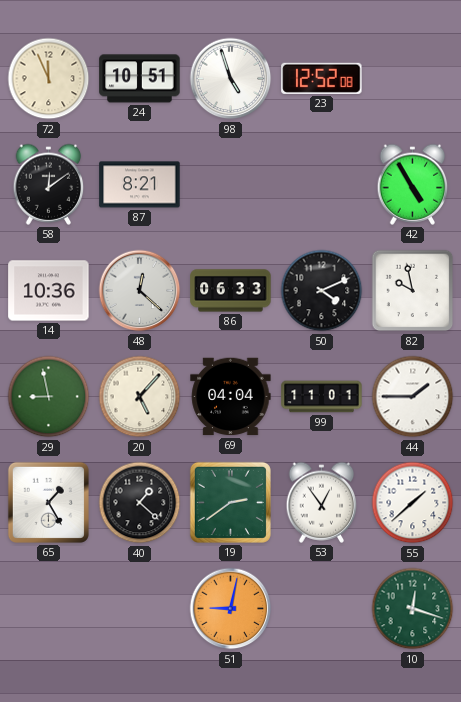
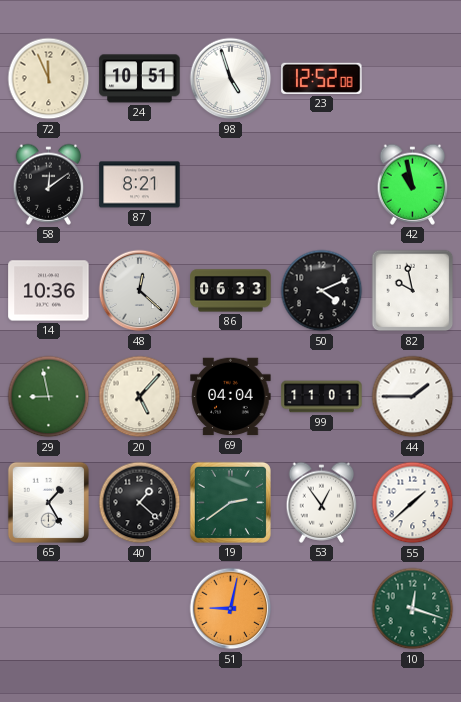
42: 4:55 -> 10:58 (413, 184)
